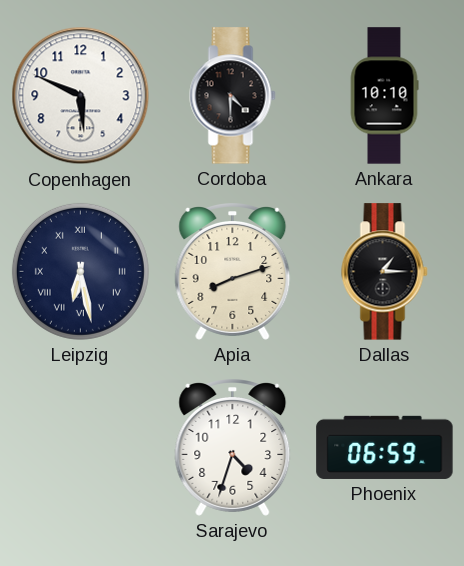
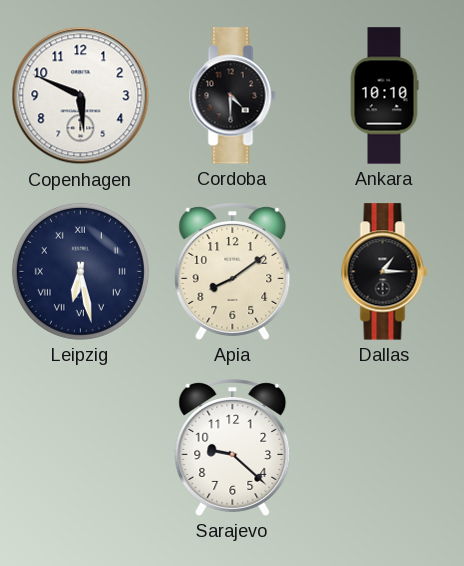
Apia: 8:12 -> 8:09 (233, 272)
Sarajevo: 4:33 -> 9:22 (233, 448)
Phoenix: 06:59 -> none (385, 447)
